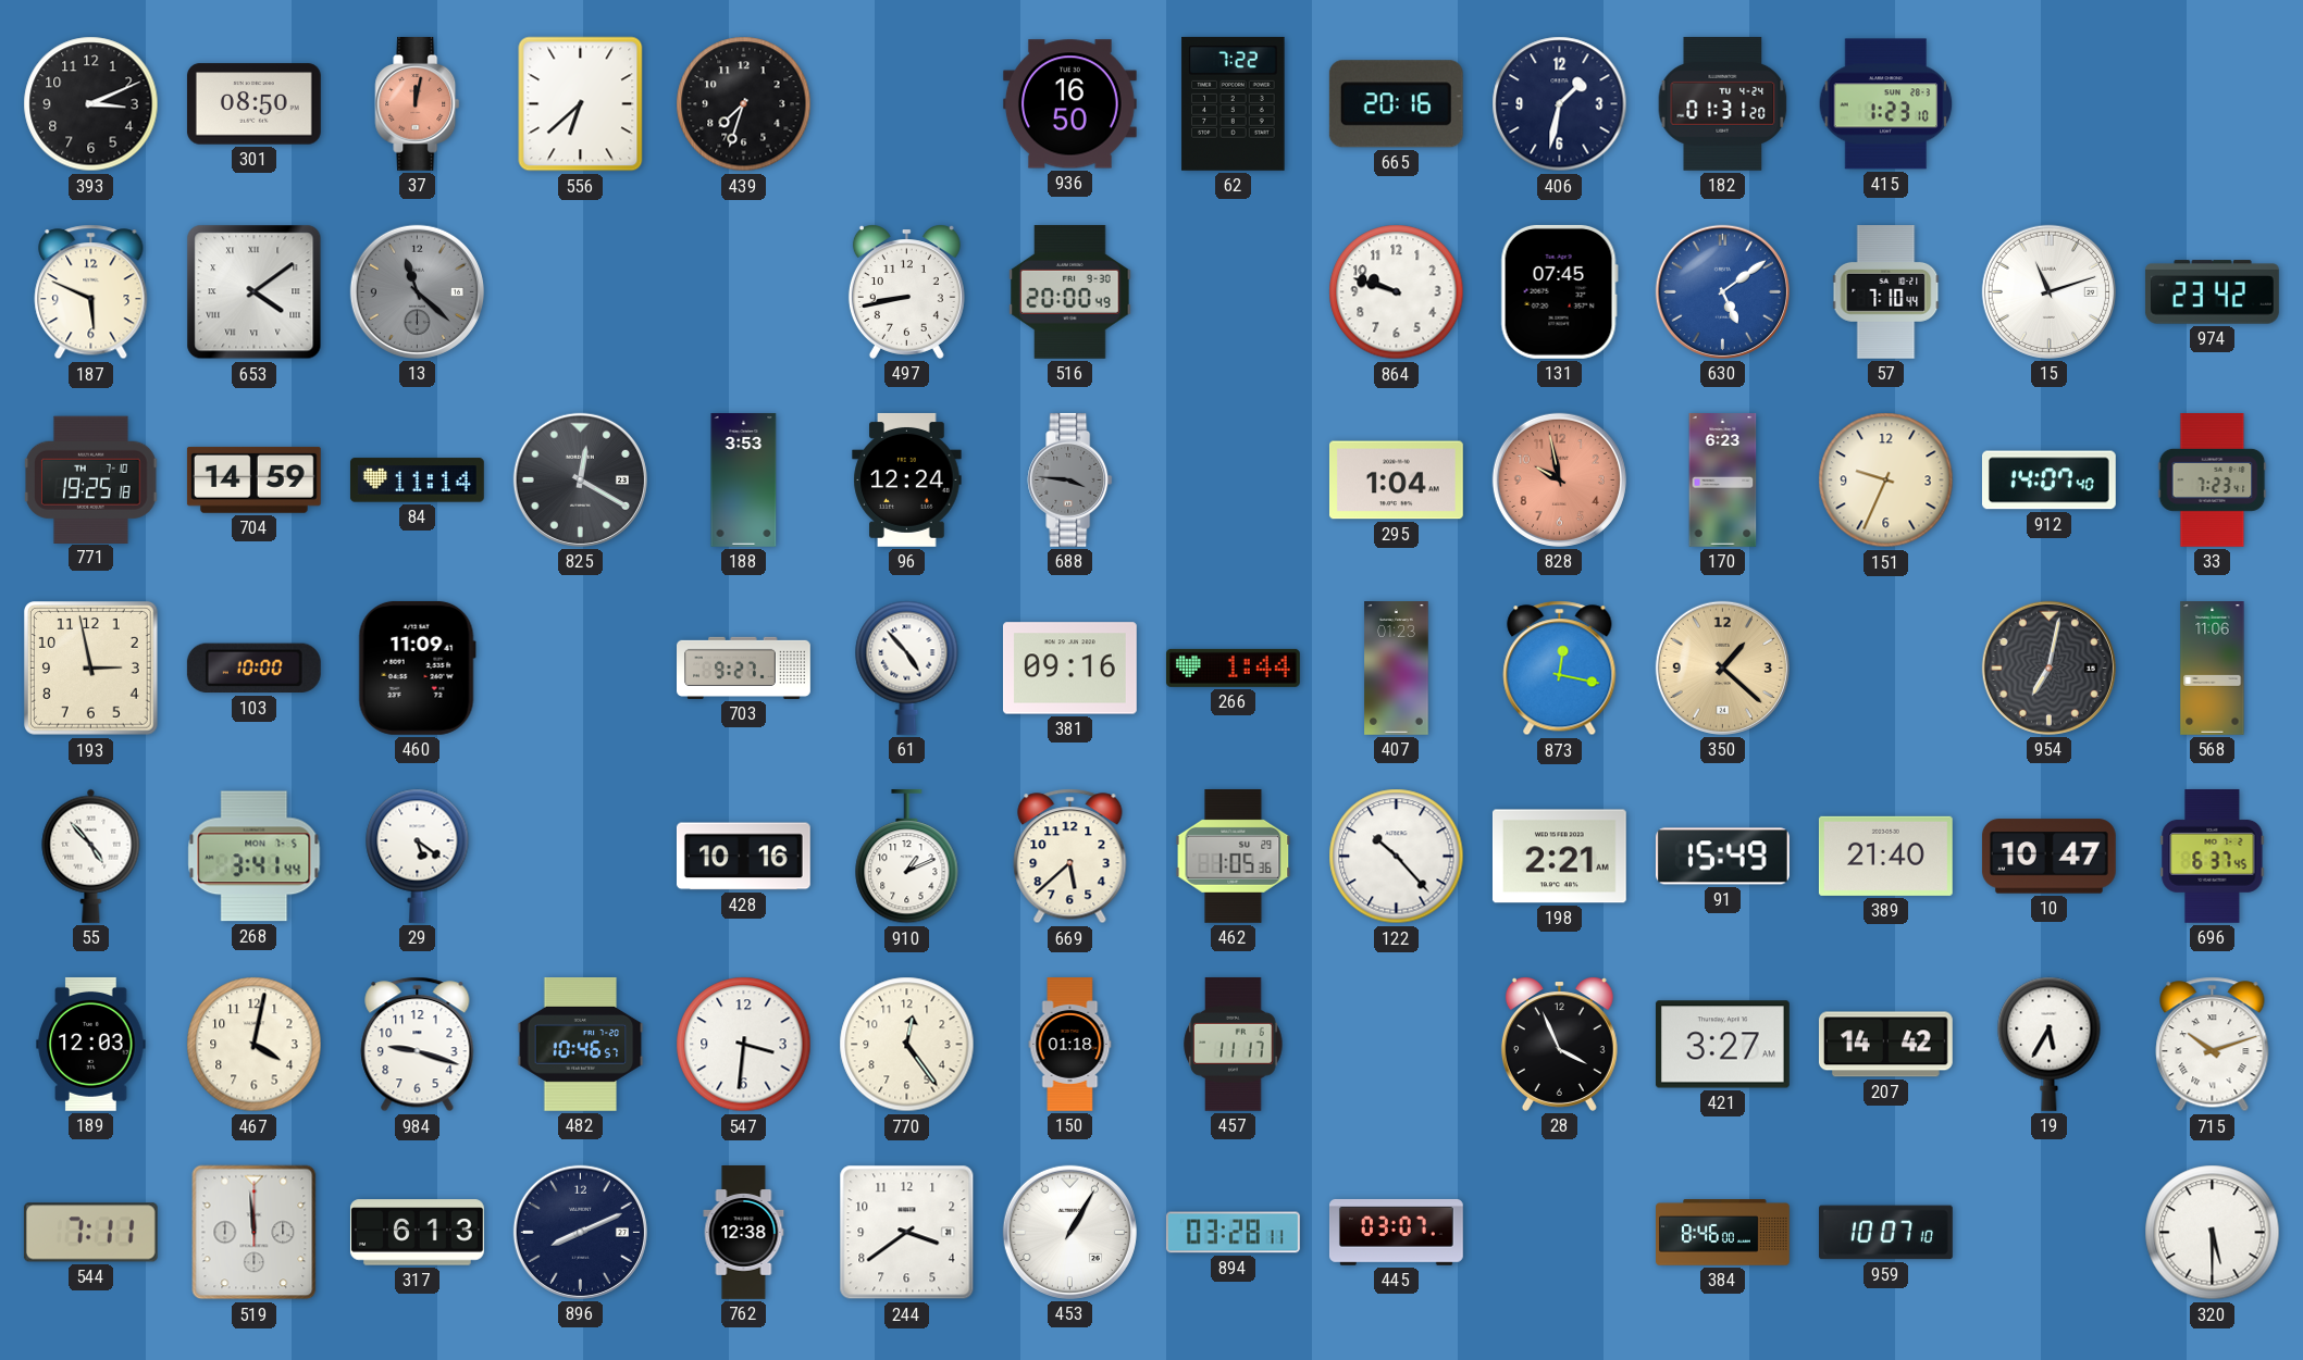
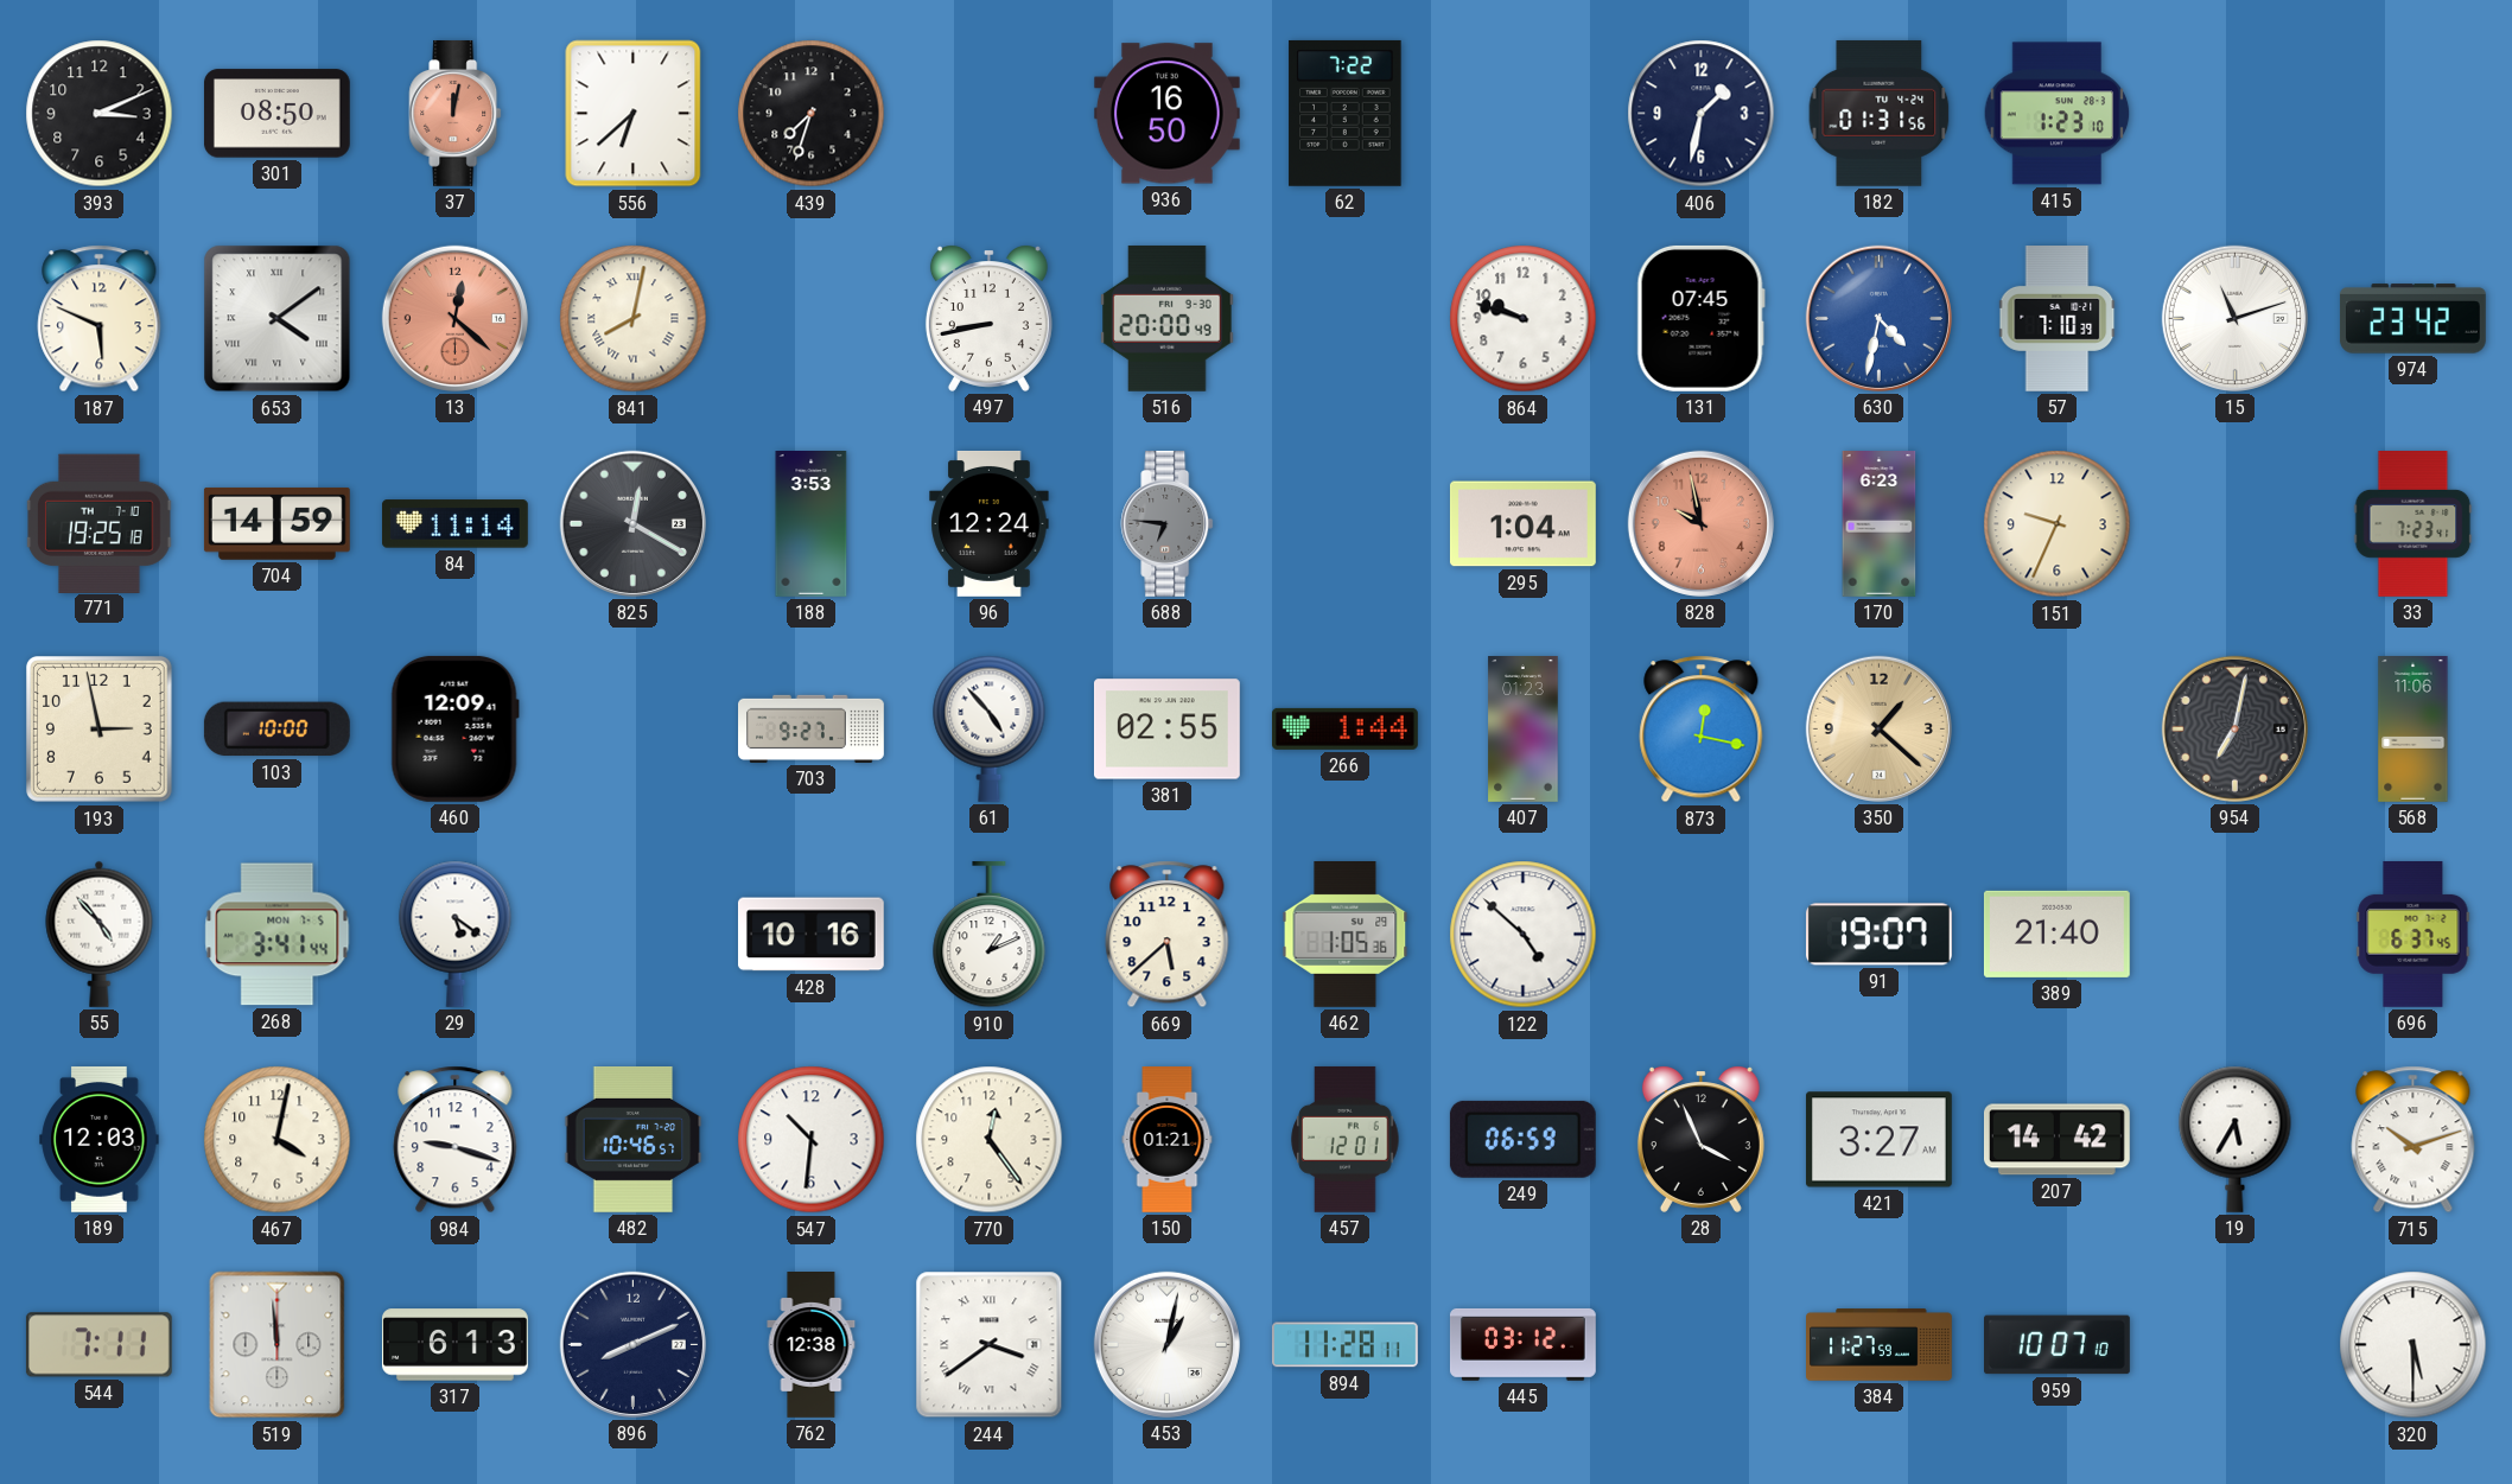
665: 20:16 -> none (1396, 104)
182: 01:31:20 -> 01:31:56 (1880, 113)
13: 11:22 -> 12:22 (454, 318)
13 dial: grey -> salmon (454, 318)
841: none -> 8:02 (634, 319)
630: 5:09 -> 4:32 (1878, 318)
57: 7:10:44 -> 7:10:39 (2058, 319)
688: 3:46 -> 6:46 (1168, 523)
912: 14:07 -> none (2048, 481)
460: 11:09 -> 12:09 (454, 728)
381: 09:16 -> 02:55 (1166, 730)
122: 10:23 -> 4:52 (1524, 935)
198: 2:21 -> none (1559, 857)
91: 15:49 -> 19:07 (1878, 935)
10: 10:47 -> none (2048, 857)
547: 3:31 -> 10:31 (812, 1140)
150: 01:18 -> 01:21 (1168, 1140)
457: 11:17 -> 12:01 (1346, 1139)
249: none -> 06:59 (1522, 1139)
244 numerals: Arabic -> Roman (990, 1345)
453: 1:05 -> 1:02 (1166, 1344)
894: 03:28 -> 11:28 (1344, 1345)
445: 03:07 -> 03:12 (1524, 1344)
384: 8:46 -> 11:27 (1880, 1345)
